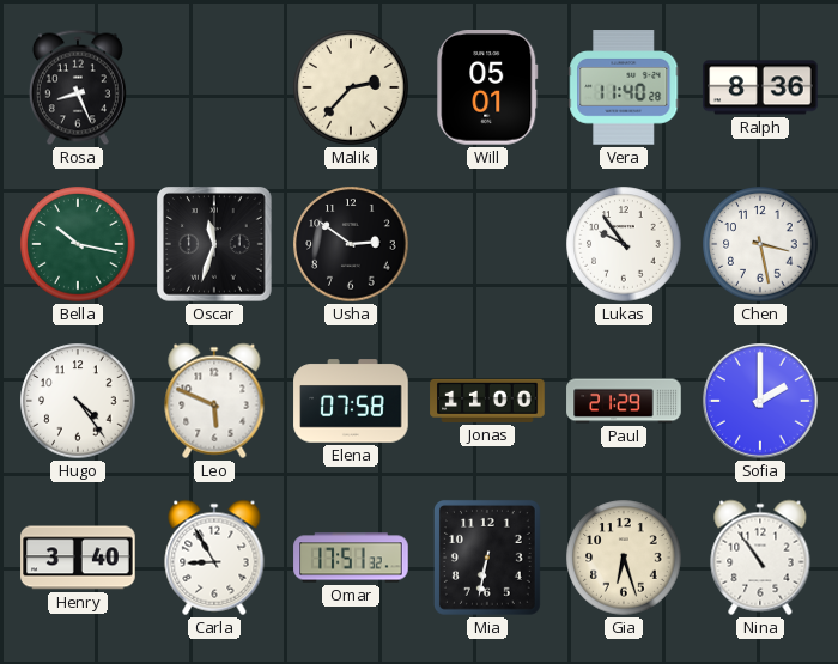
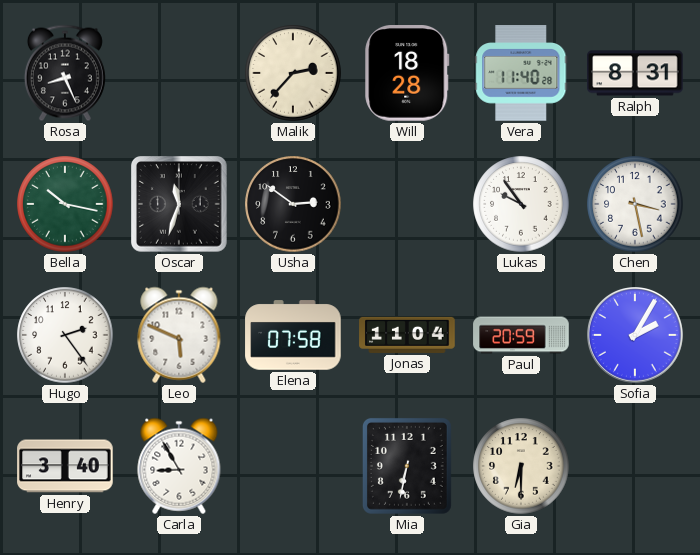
Will: 05:01 -> 18:28 (407, 74)
Ralph: 8:36 -> 8:31 (635, 73)
Hugo: 4:24 -> 2:24 (65, 335)
Jonas: 11:00 -> 11:04 (407, 335)
Paul: 21:29 -> 20:59 (521, 335)
Sofia: 2:00 -> 2:05 (636, 336)
Omar: 17:51 -> none (351, 558)
Gia: 6:27 -> 6:30 (521, 466)
Nina: 10:54 -> none (760, 558)
